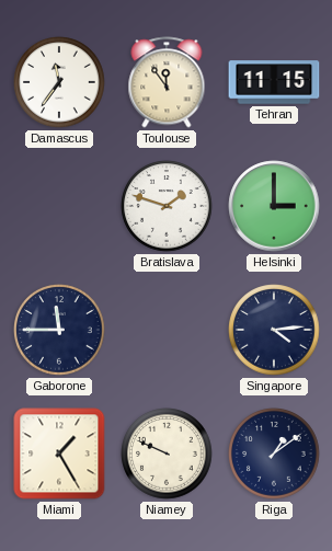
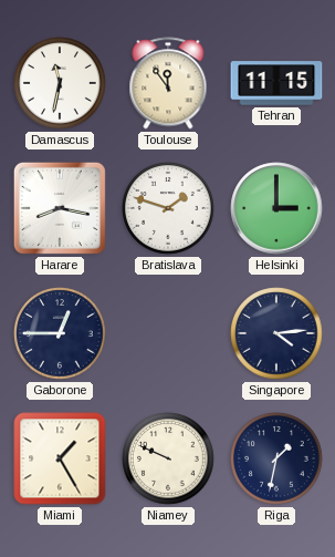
Damascus: 11:36 -> 11:32 (60, 83)
Harare: none -> 8:17 (60, 208)
Gaborone: 11:45 -> 12:45 (60, 333)
Riga: 1:09 -> 1:32 (276, 458)
